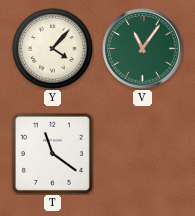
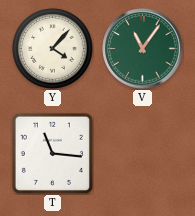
T: 11:21 -> 11:16 (52, 153)
